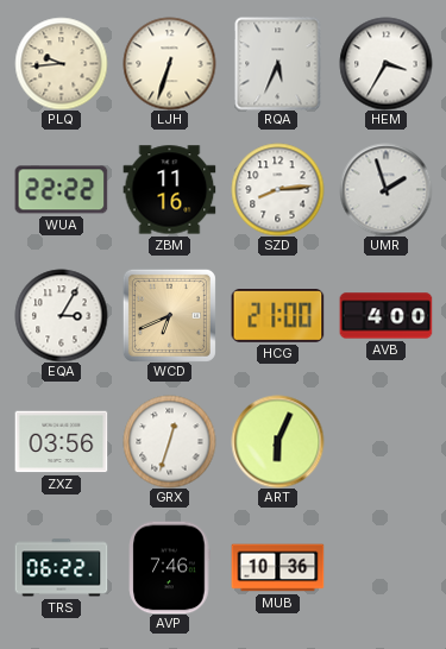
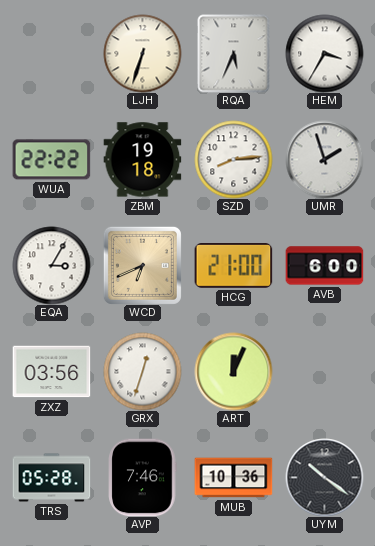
PLQ: 9:44 -> none (61, 63)
ZBM: 11:16 -> 19:18 (142, 160)
AVB: 4:00 -> 6:00 (324, 266)
ART: 6:04 -> 12:04 (233, 371)
TRS: 06:22 -> 05:28 (51, 478)
UYM: none -> 10:21 (324, 477)
